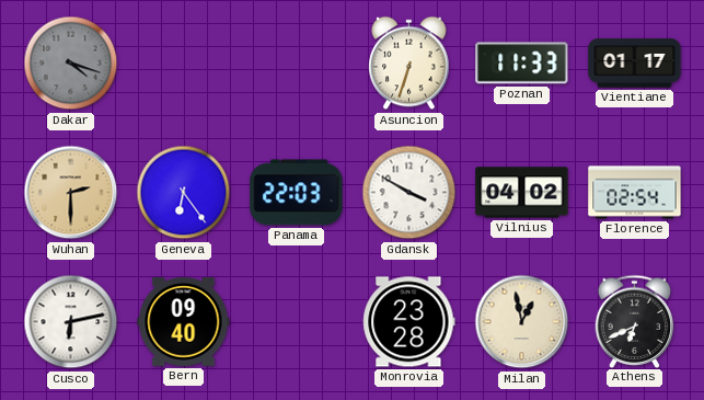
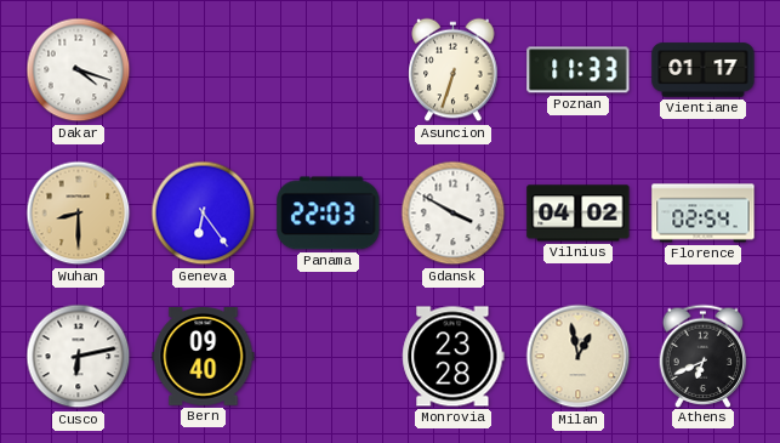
Dakar dial: grey -> white (79, 70)
Wuhan: 2:30 -> 8:30 (79, 214)
